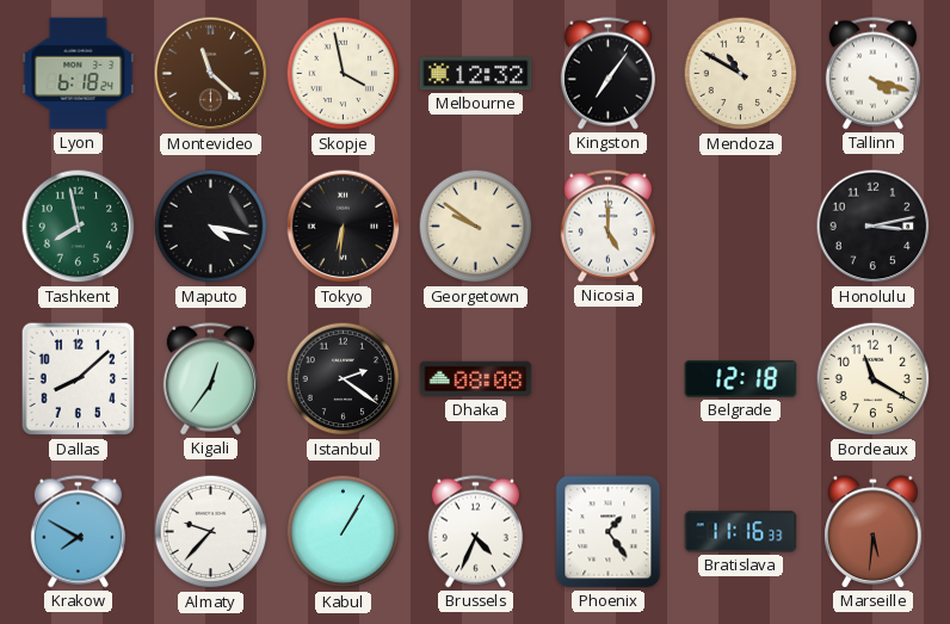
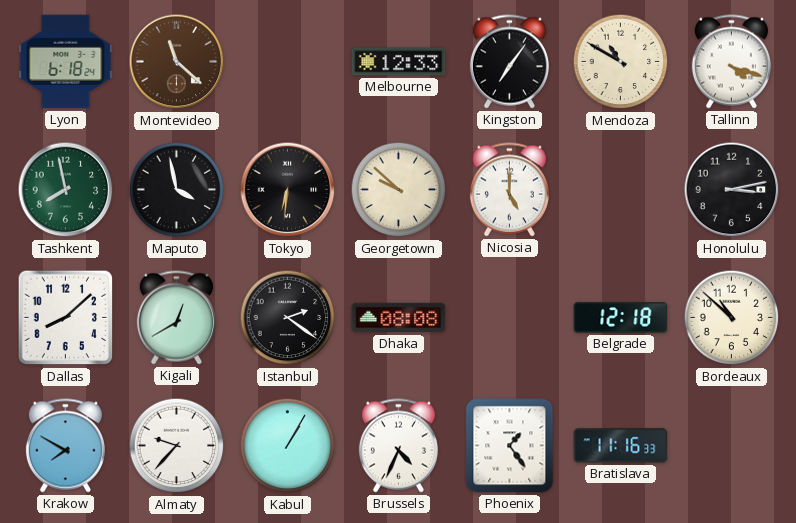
Skopje: 3:58 -> none (344, 74)
Melbourne: 12:32 -> 12:33 (399, 62)
Maputo: 4:17 -> 3:58 (177, 190)
Georgetown: 9:51 -> 9:52 (399, 190)
Kigali: 12:36 -> 12:40 (176, 318)
Bordeaux: 11:20 -> 10:52 (732, 318)
Marseille: 5:31 -> none (874, 532)
